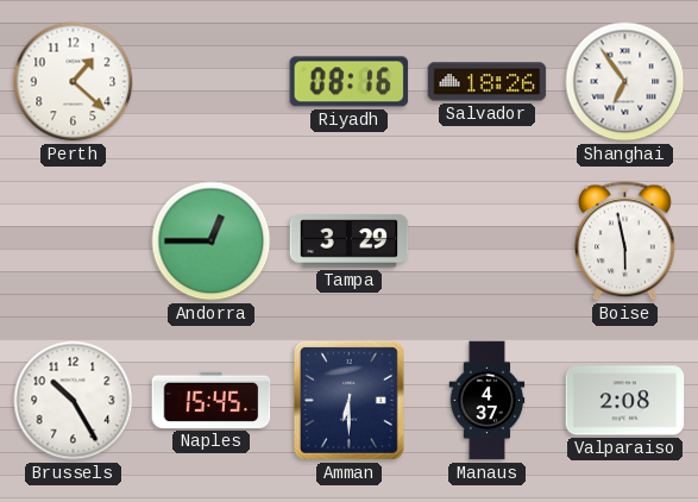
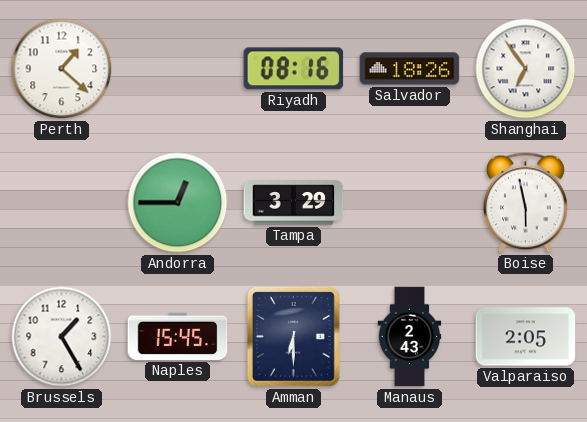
Brussels: 10:25 -> 1:25 (62, 337)
Manaus: 4:37 -> 2:43 (410, 337)
Valparaiso: 2:08 -> 2:05 (526, 337)
